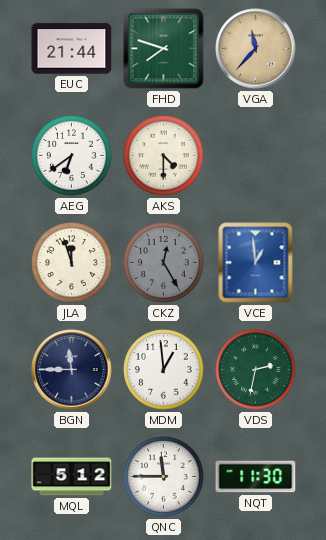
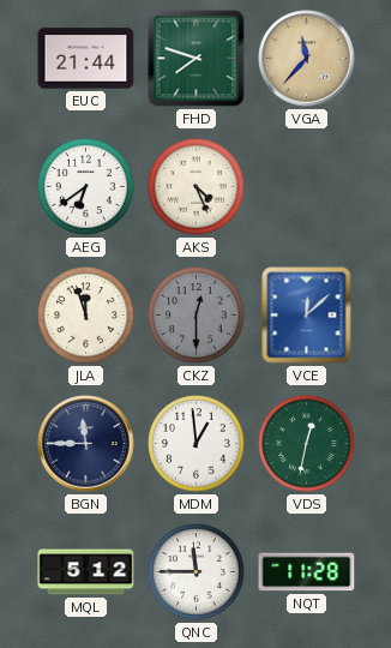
AKS: 4:30 -> 4:26 (197, 187)
CKZ: 12:25 -> 12:30 (197, 316)
VCE: 12:59 -> 12:08 (307, 316)
VDS: 2:32 -> 12:32 (307, 444)
NQT: 11:30 -> 11:28 (307, 572)
